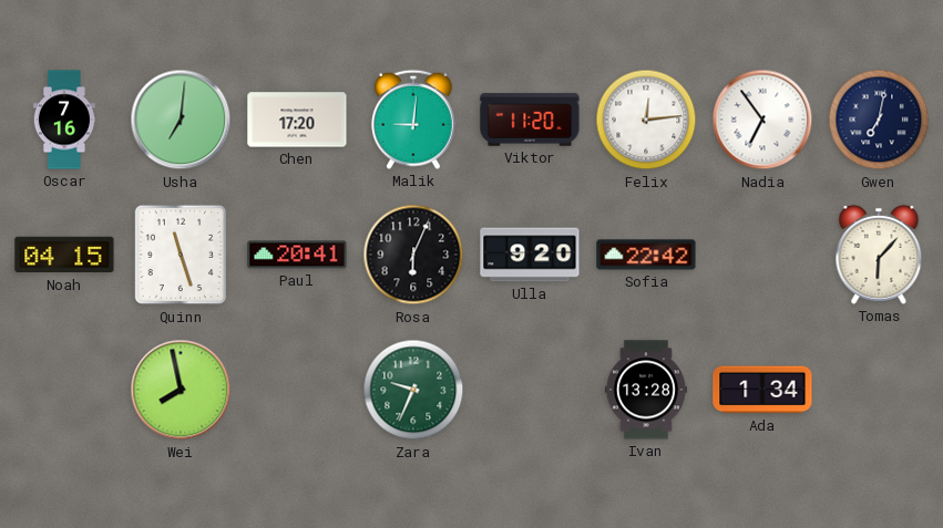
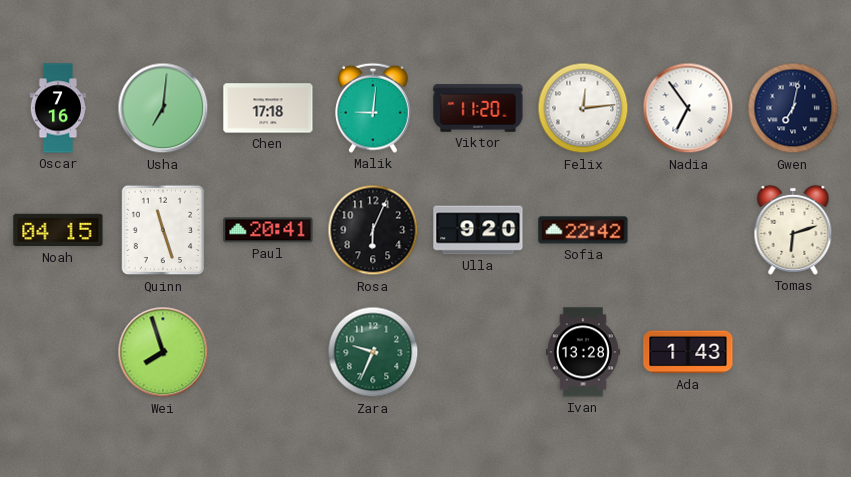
Chen: 17:20 -> 17:18 (268, 108)
Tomas: 6:07 -> 6:12 (793, 230)
Wei: 7:58 -> 7:57 (163, 352)
Ada: 1:34 -> 1:43 (688, 352)
